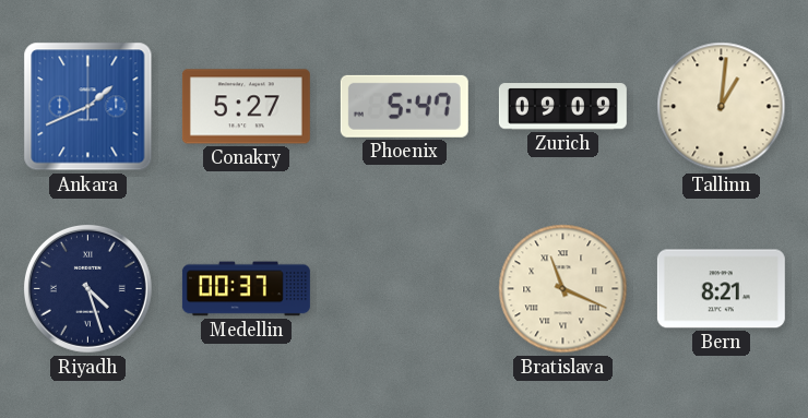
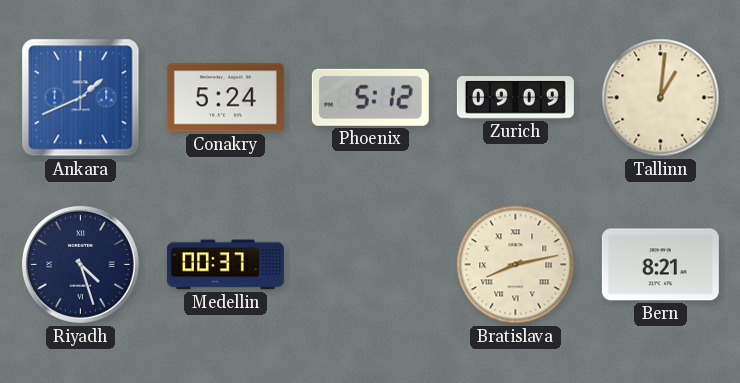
Conakry: 5:27 -> 5:24 (225, 98)
Phoenix: 5:47 -> 5:12 (370, 97)
Bratislava: 11:19 -> 8:13 (516, 265)
